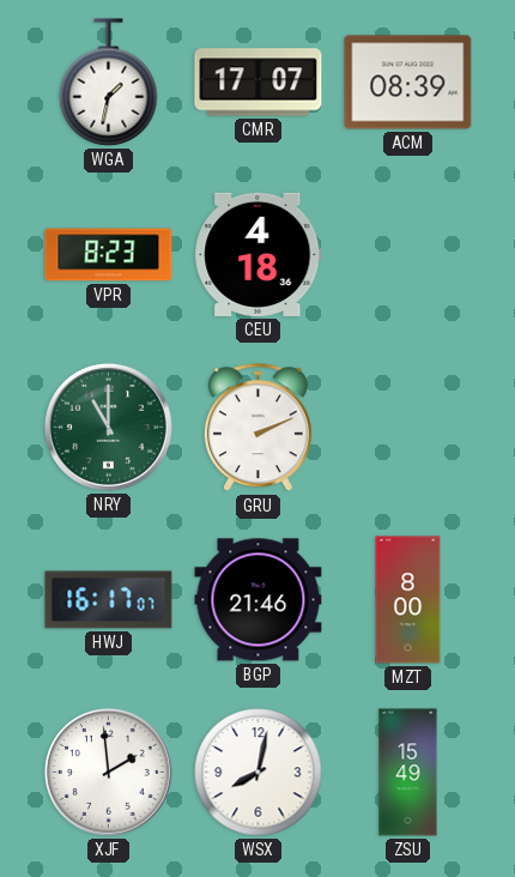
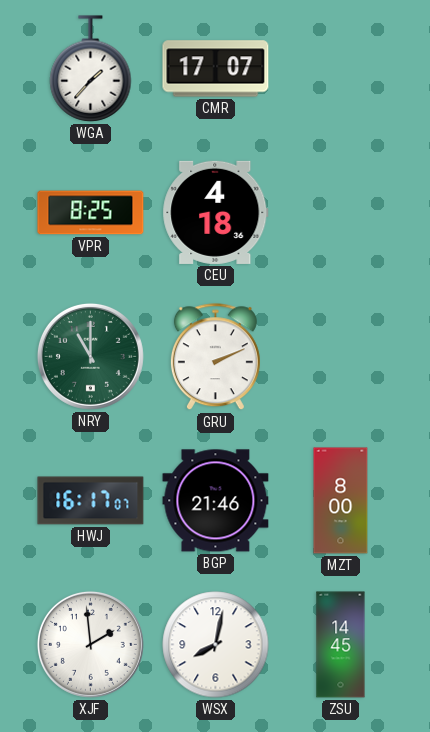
WGA: 1:32 -> 1:37 (91, 69)
ACM: 08:39 -> none (408, 83)
VPR: 8:23 -> 8:25 (91, 213)
ZSU: 15:49 -> 14:45 (341, 645)
